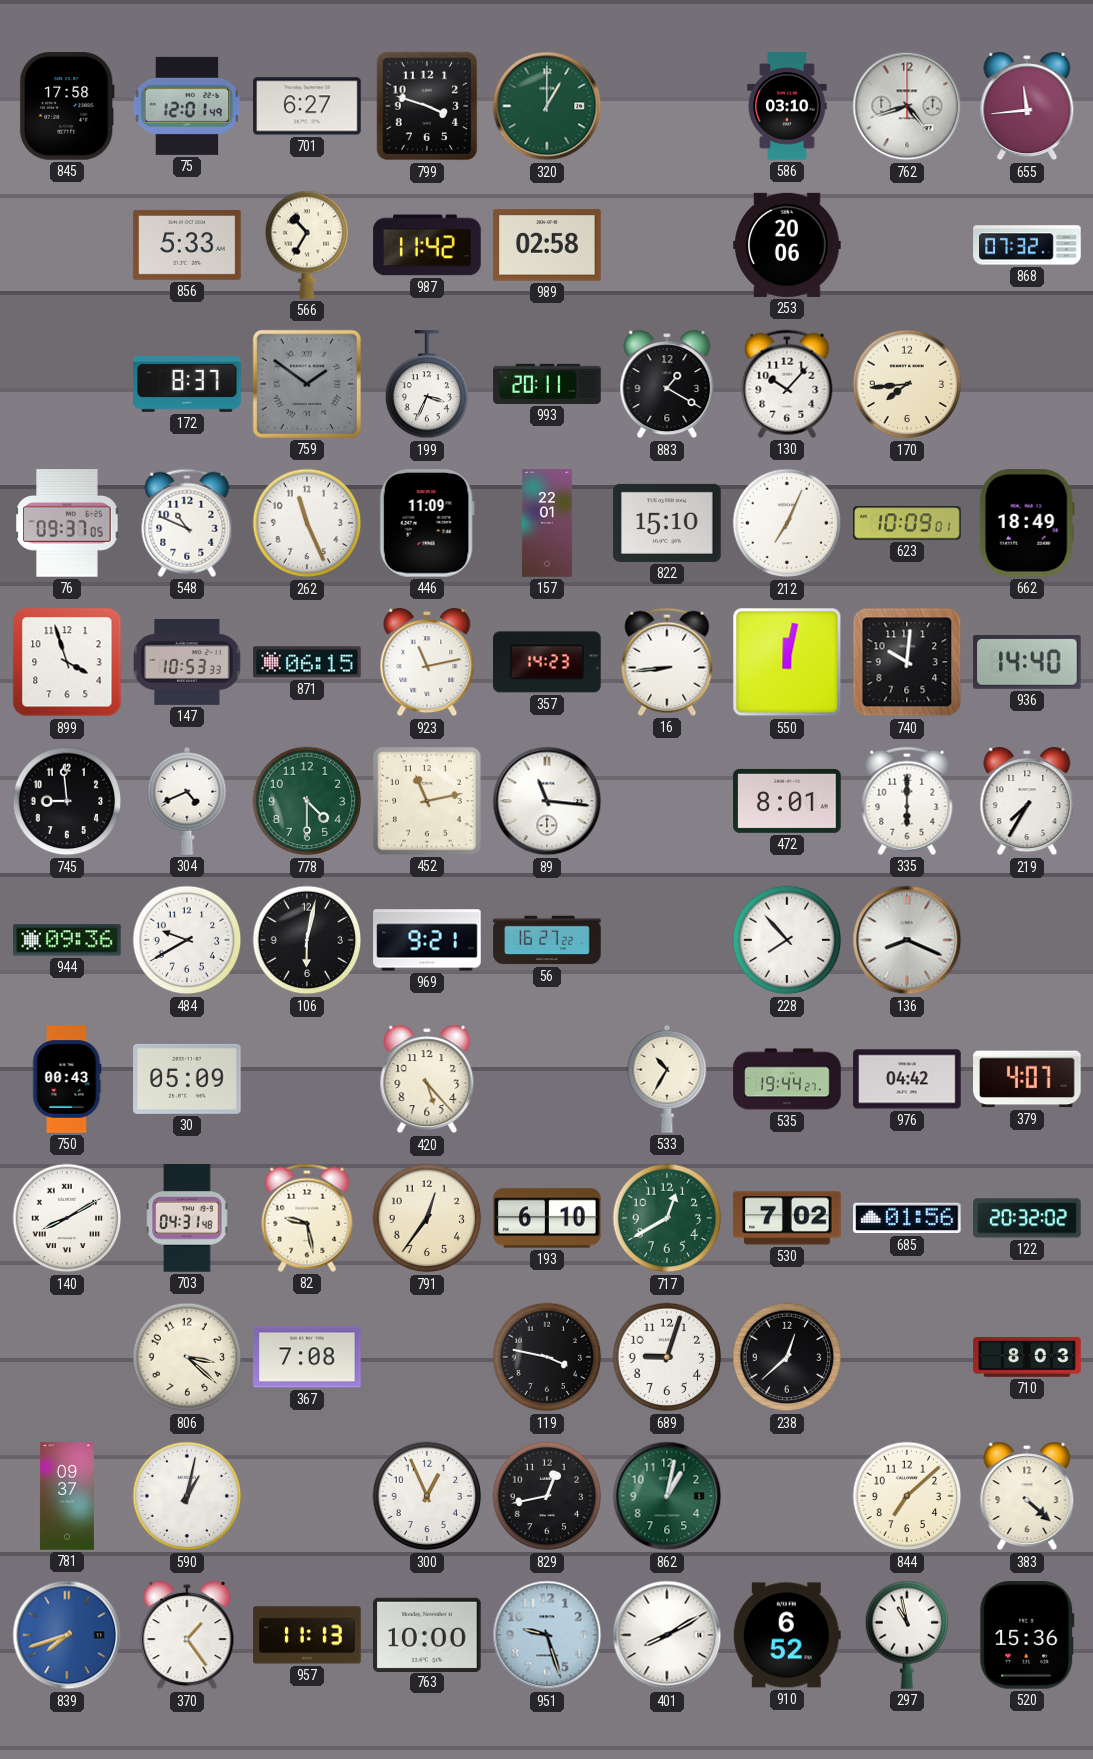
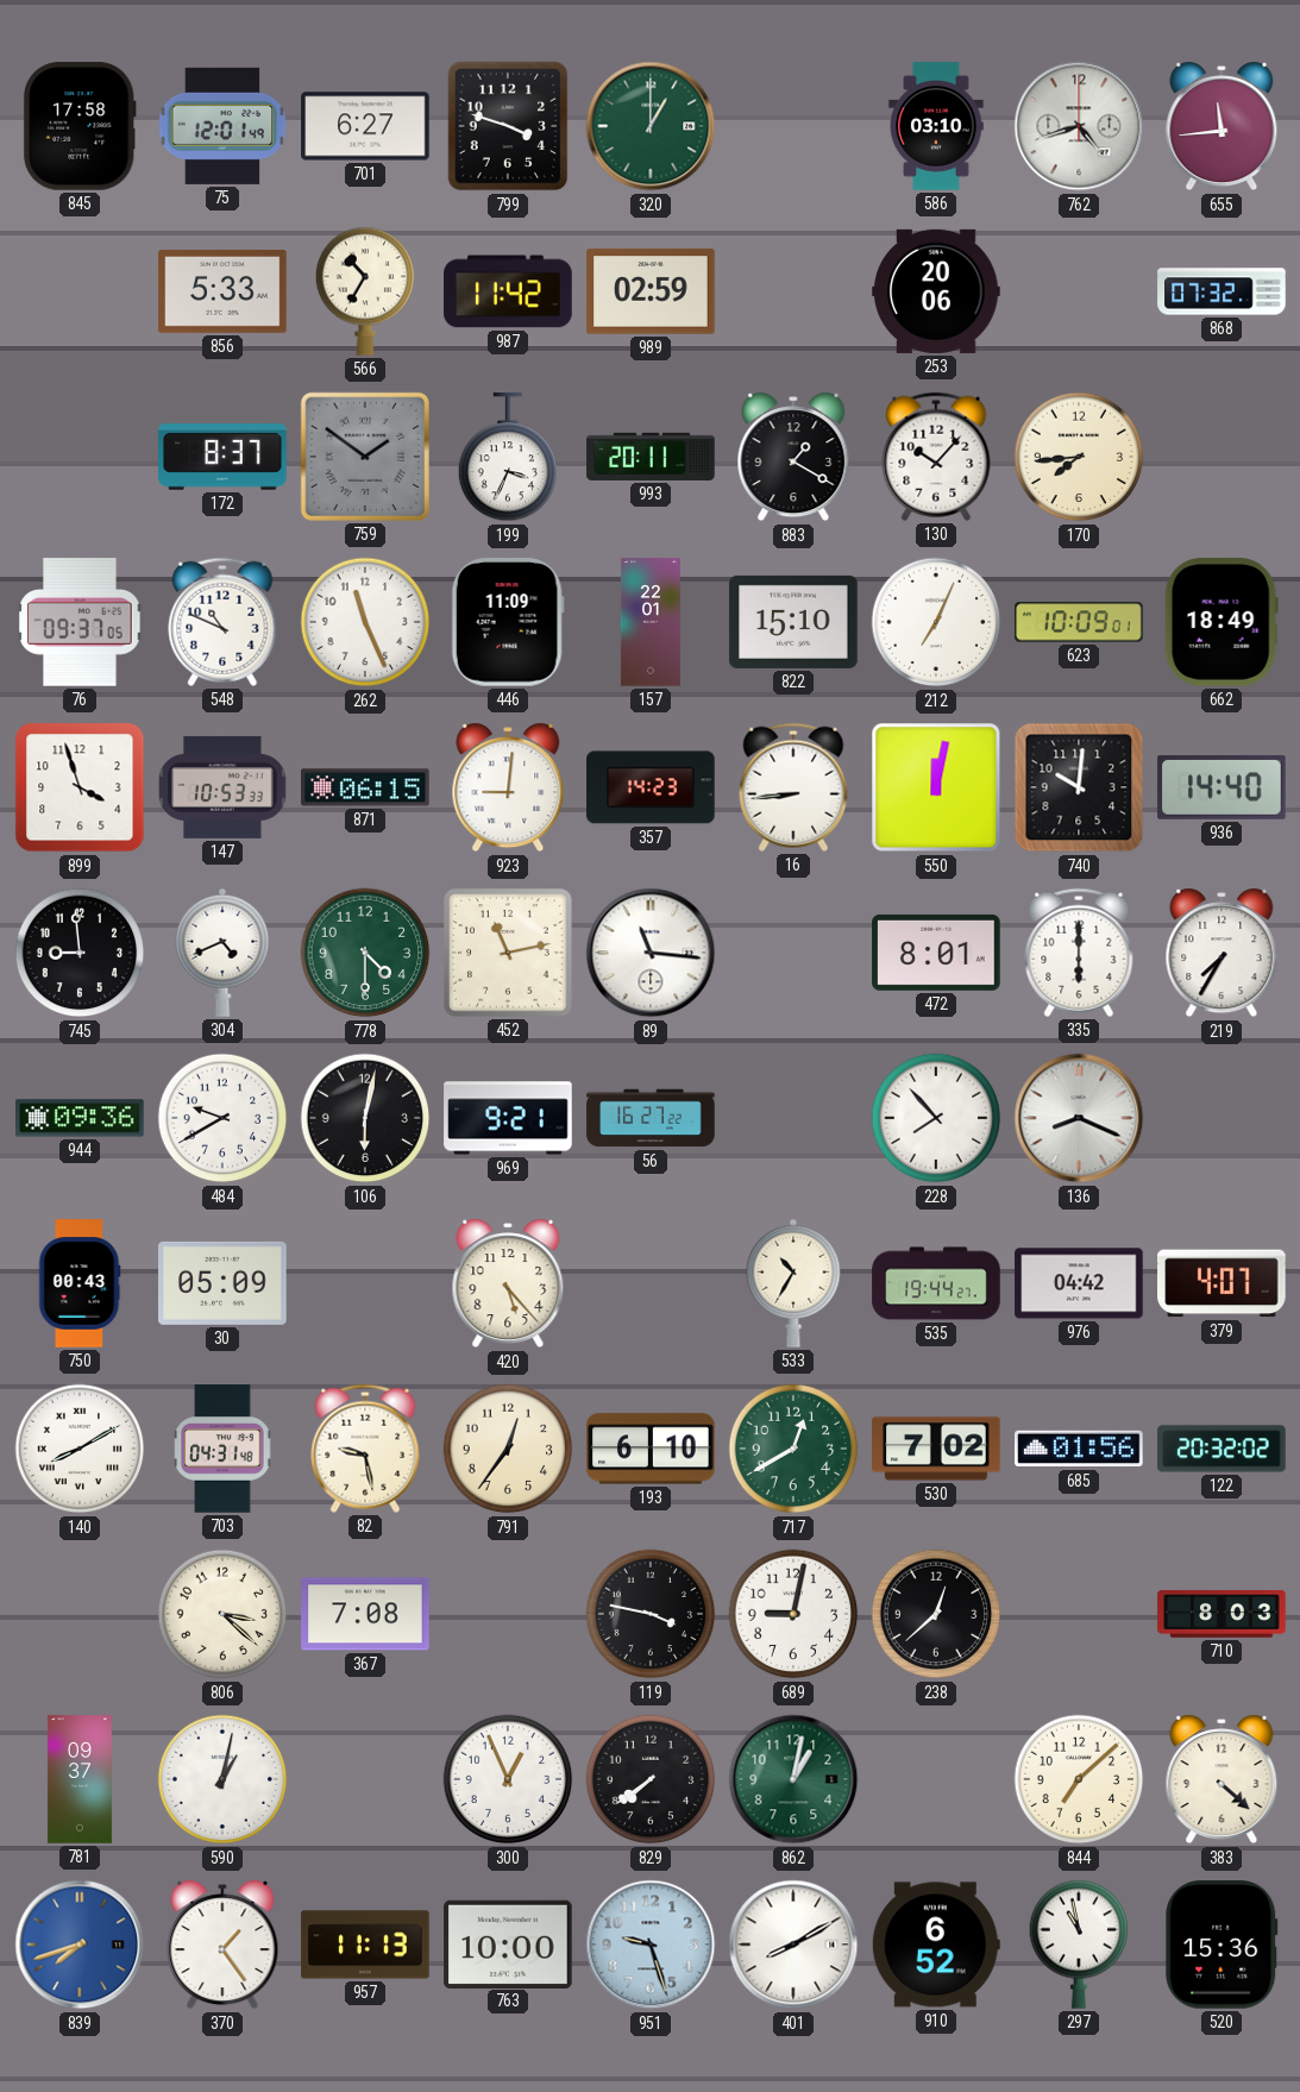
989: 02:58 -> 02:59 (651, 291)
923: 11:13 -> 9:01 (508, 787)
689: 9:03 -> 9:02 (793, 1614)
829: 12:43 -> 7:39 (651, 1779)
